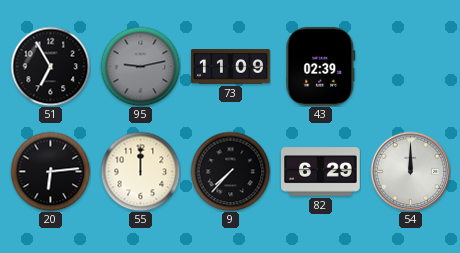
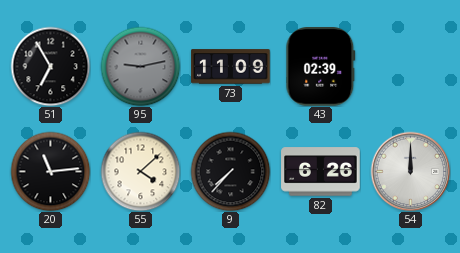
20: 6:14 -> 11:14 (50, 171)
55: 12:00 -> 4:08 (140, 171)
82: 6:29 -> 6:26 (321, 172)
